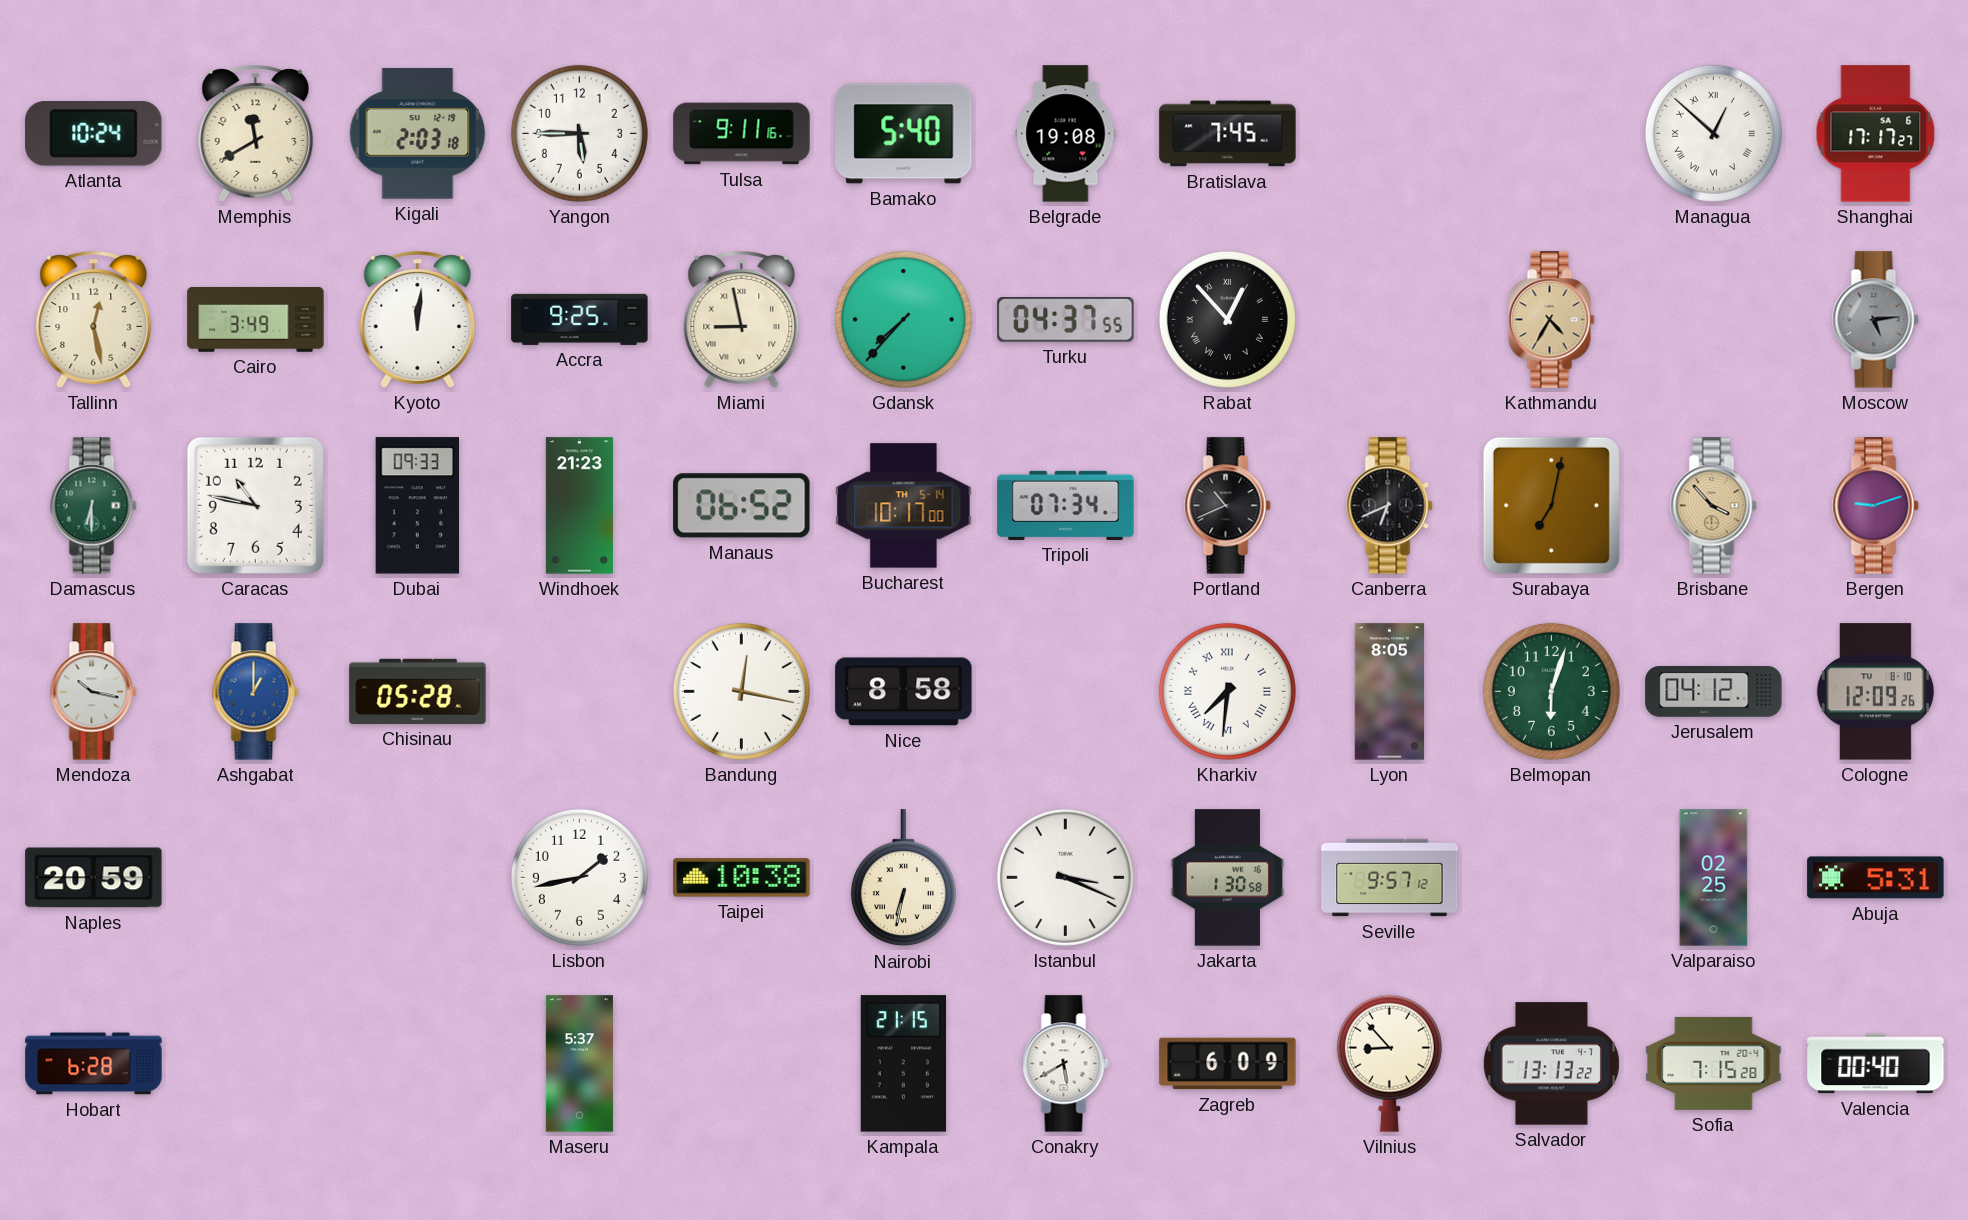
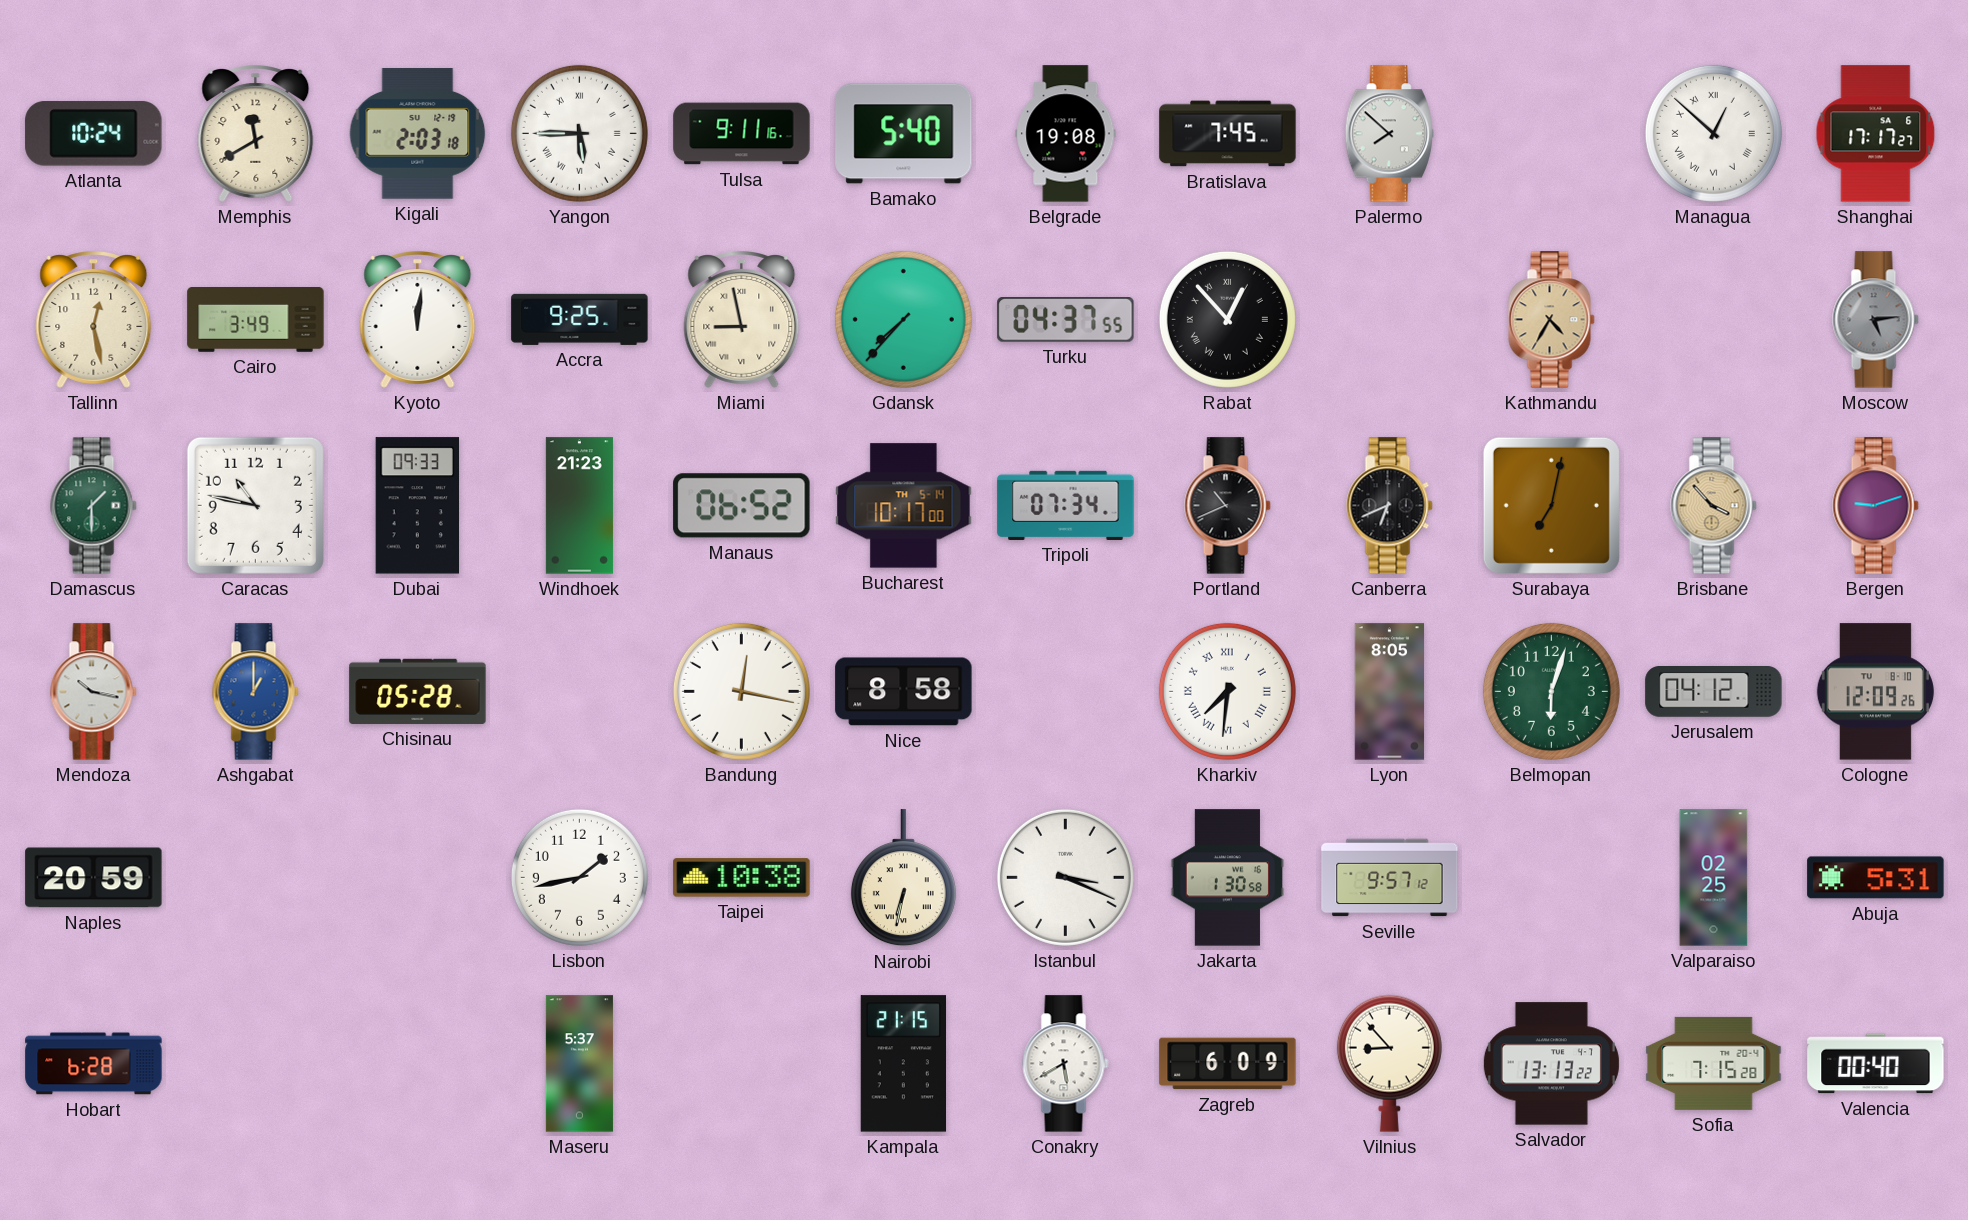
Yangon numerals: Arabic -> Roman (579, 133)
Palermo: none -> 7:52 (1389, 134)
Damascus: 6:30 -> 1:30 (94, 506)
